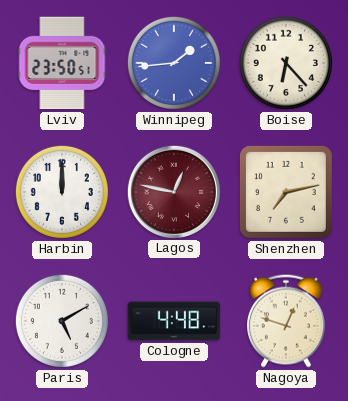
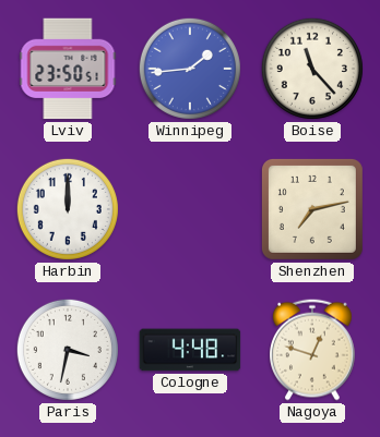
Boise: 6:23 -> 11:23 (312, 69)
Lagos: 12:47 -> none (173, 191)
Paris: 5:10 -> 3:32 (68, 350)
